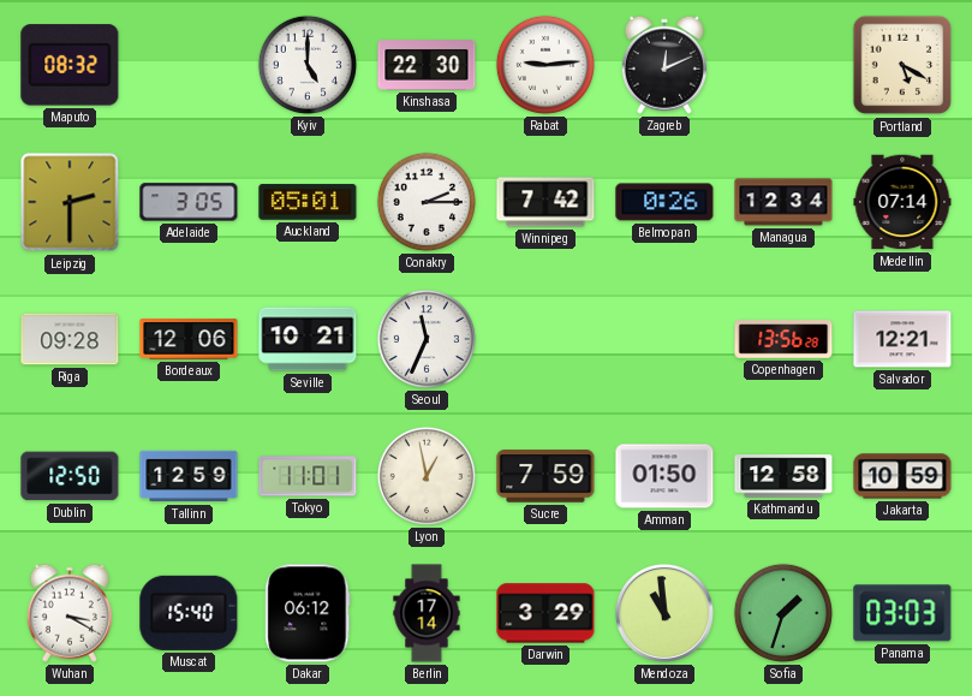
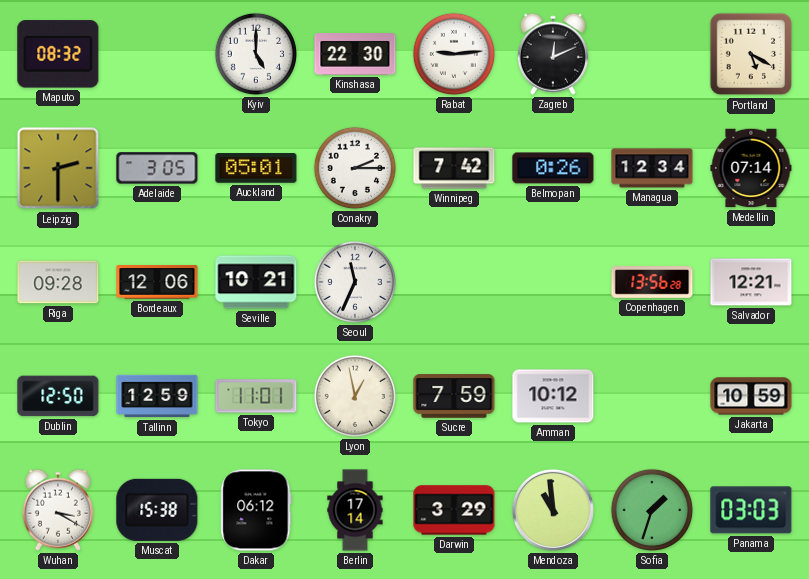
Amman: 01:50 -> 10:12 (553, 396)
Kathmandu: 12:58 -> none (783, 476)
Muscat: 15:40 -> 15:38 (157, 510)
